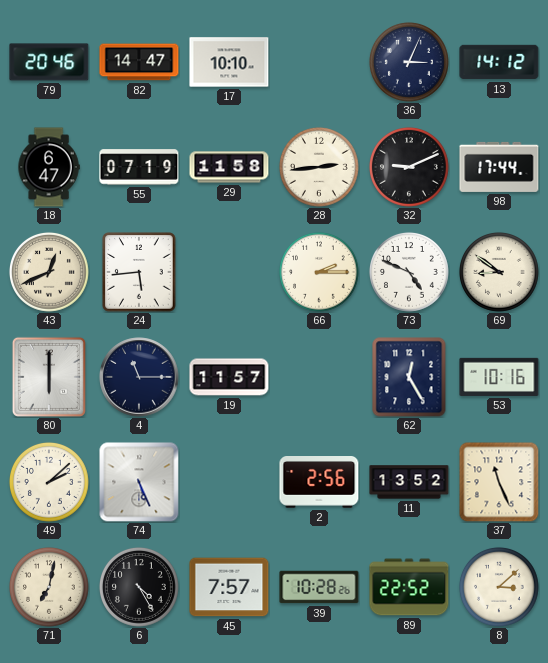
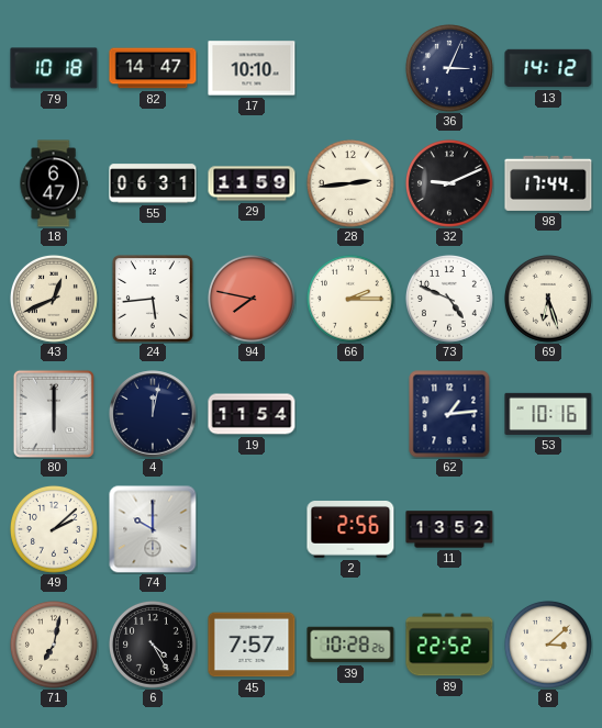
79: 20:46 -> 10:18 (54, 68)
55: 07:19 -> 06:31 (153, 183)
29: 11:58 -> 11:59 (252, 183)
94: none -> 7:47 (252, 299)
69: 8:51 -> 6:27 (548, 299)
4: 11:15 -> 12:02 (153, 414)
19: 11:57 -> 11:54 (252, 414)
62: 12:25 -> 1:14 (449, 414)
74: 5:26 -> 10:00 (153, 529)
37: 11:26 -> none (499, 482)
